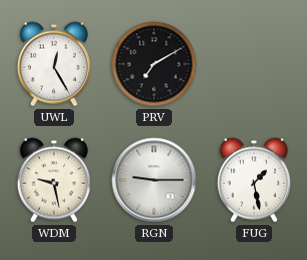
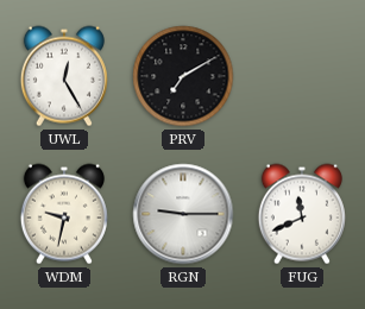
WDM: 9:28 -> 9:32 (64, 214)
FUG: 1:28 -> 11:41 (302, 214)
